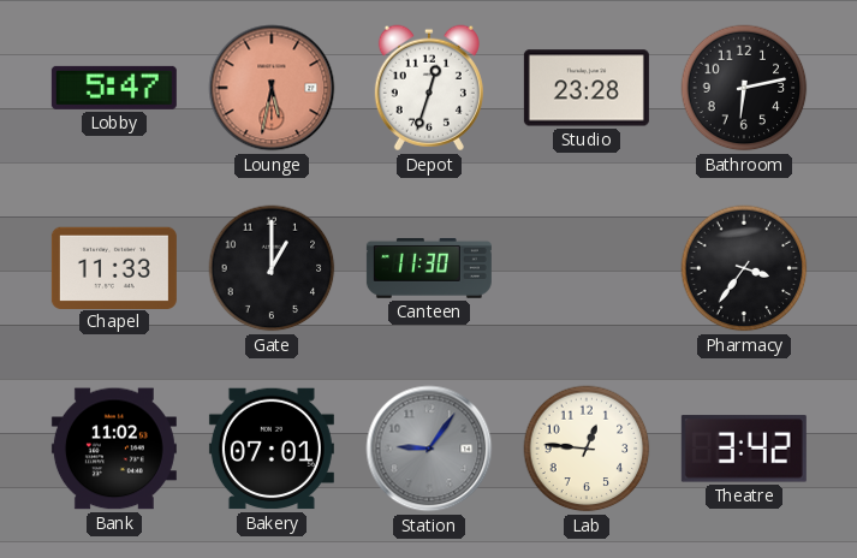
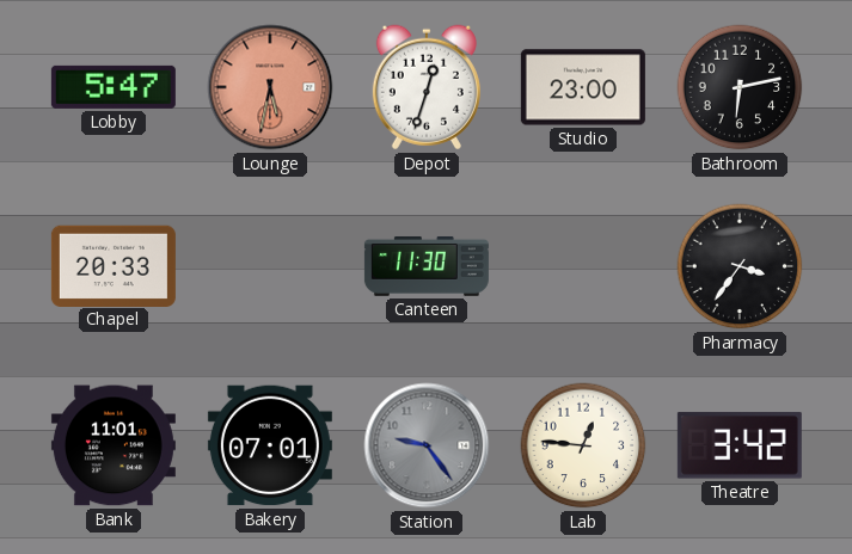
Studio: 23:28 -> 23:00 (583, 87)
Chapel: 11:33 -> 20:33 (114, 265)
Gate: 1:00 -> none (272, 268)
Bank: 11:02 -> 11:01 (114, 445)
Station: 9:06 -> 9:24 (427, 445)
